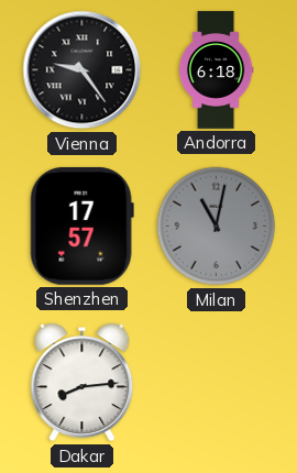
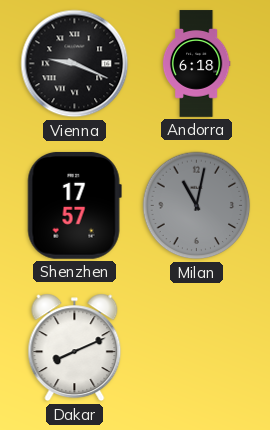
Vienna: 9:24 -> 9:19 (75, 64)
Dakar: 8:14 -> 8:11 (75, 348)
